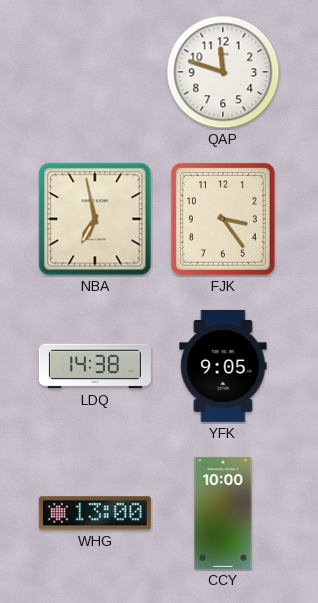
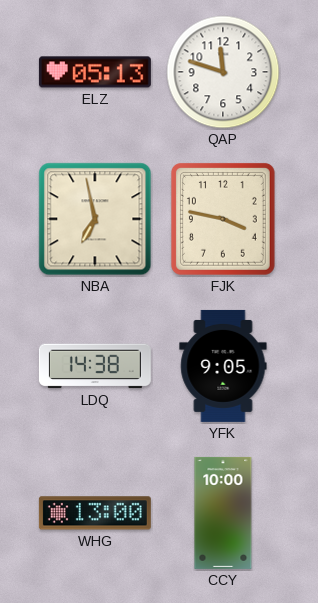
ELZ: none -> 05:13 (95, 72)
FJK: 3:24 -> 3:47 (223, 219)
